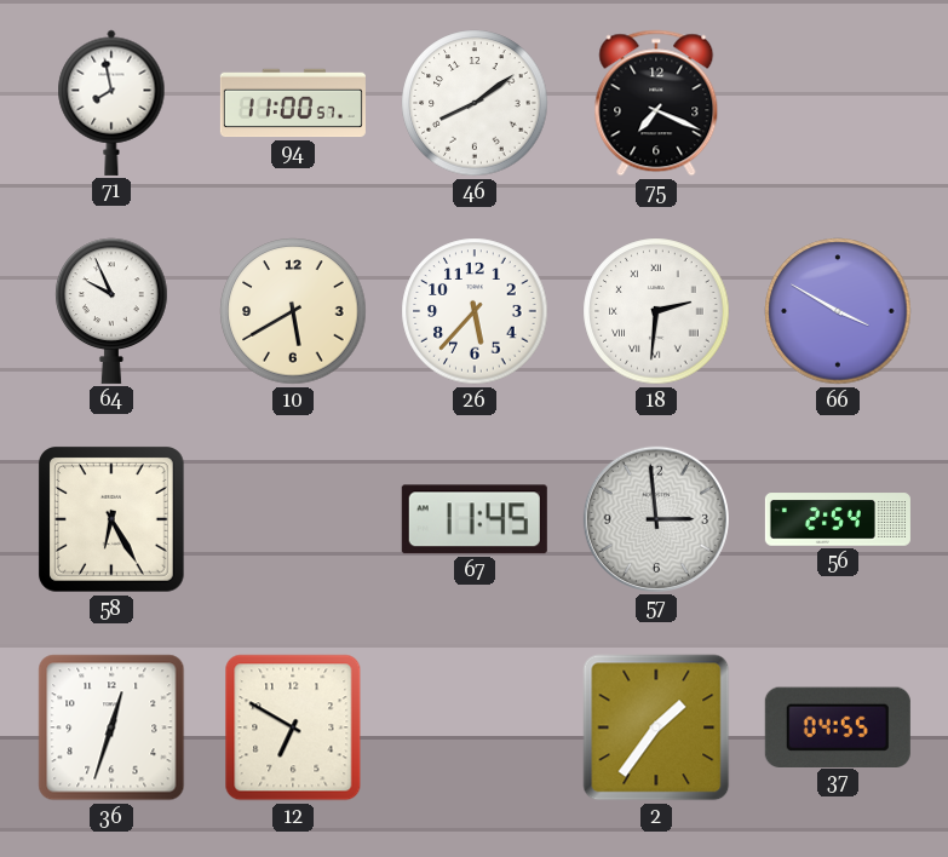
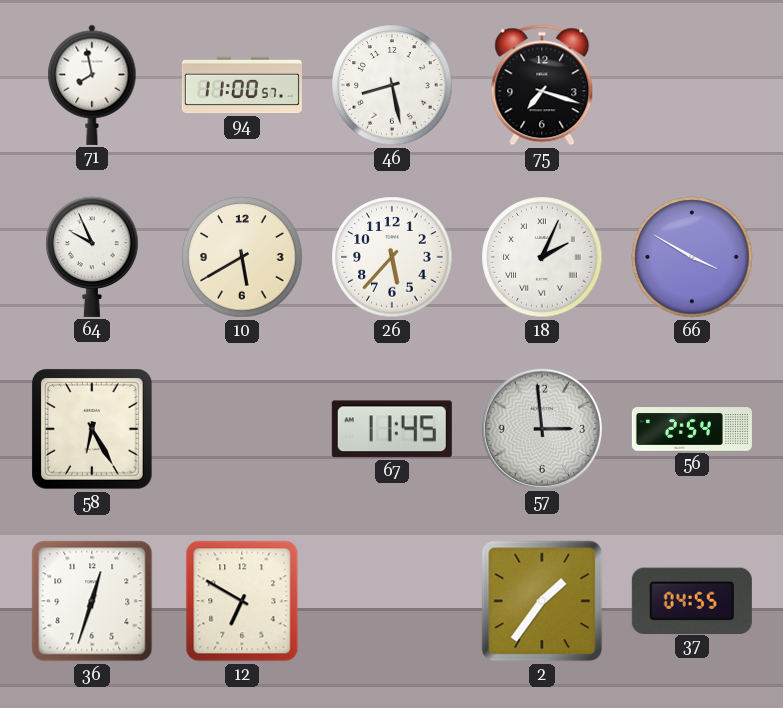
46: 8:09 -> 8:28 (392, 85)
75: 7:19 -> 7:18 (542, 85)
18: 2:31 -> 2:04 (542, 257)
